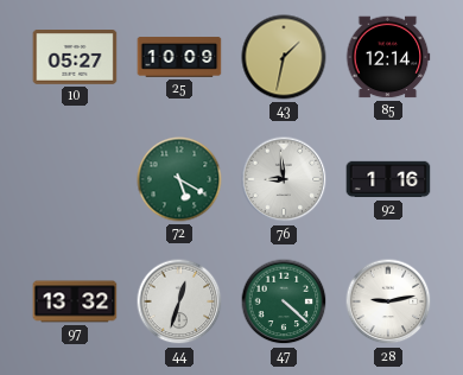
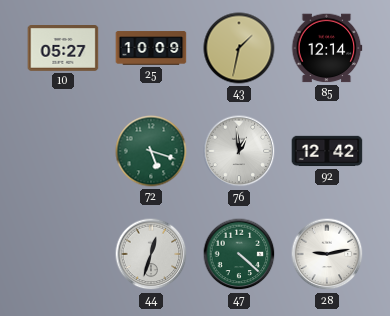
72: 5:20 -> 5:18 (151, 151)
76: 8:59 -> 12:59 (239, 151)
92: 1:16 -> 12:42 (327, 151)
97: 13:32 -> none (75, 301)
